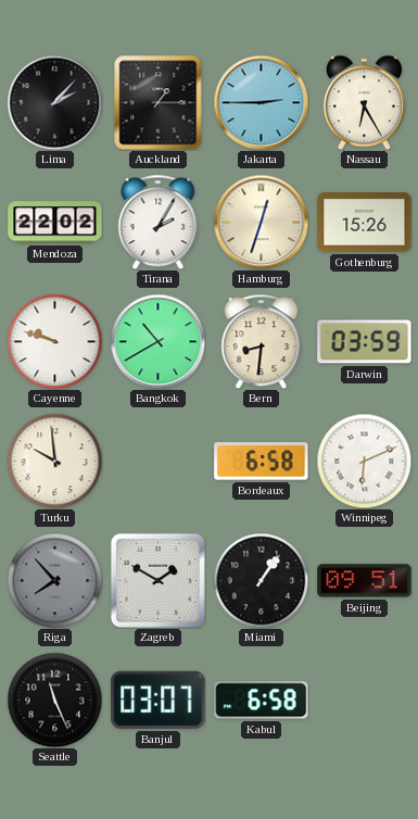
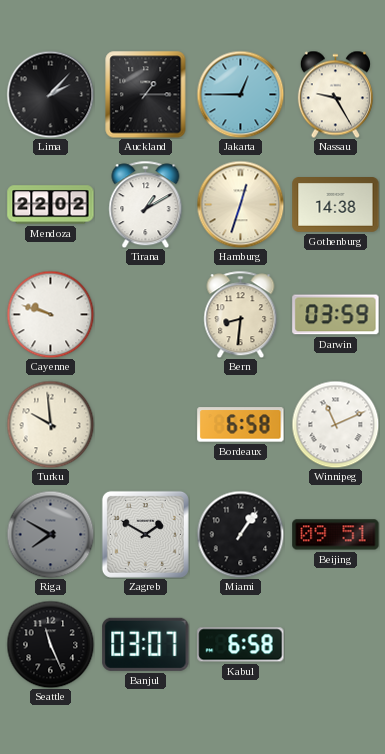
Jakarta: 2:45 -> 12:45 (240, 94)
Nassau: 6:25 -> 9:25 (335, 94)
Tirana: 2:05 -> 1:10 (146, 204)
Gothenburg: 15:26 -> 14:38 (336, 205)
Bangkok: 10:40 -> none (157, 341)
Winnipeg: 6:11 -> 11:11 (335, 424)
Riga: 7:53 -> 7:50 (50, 534)
